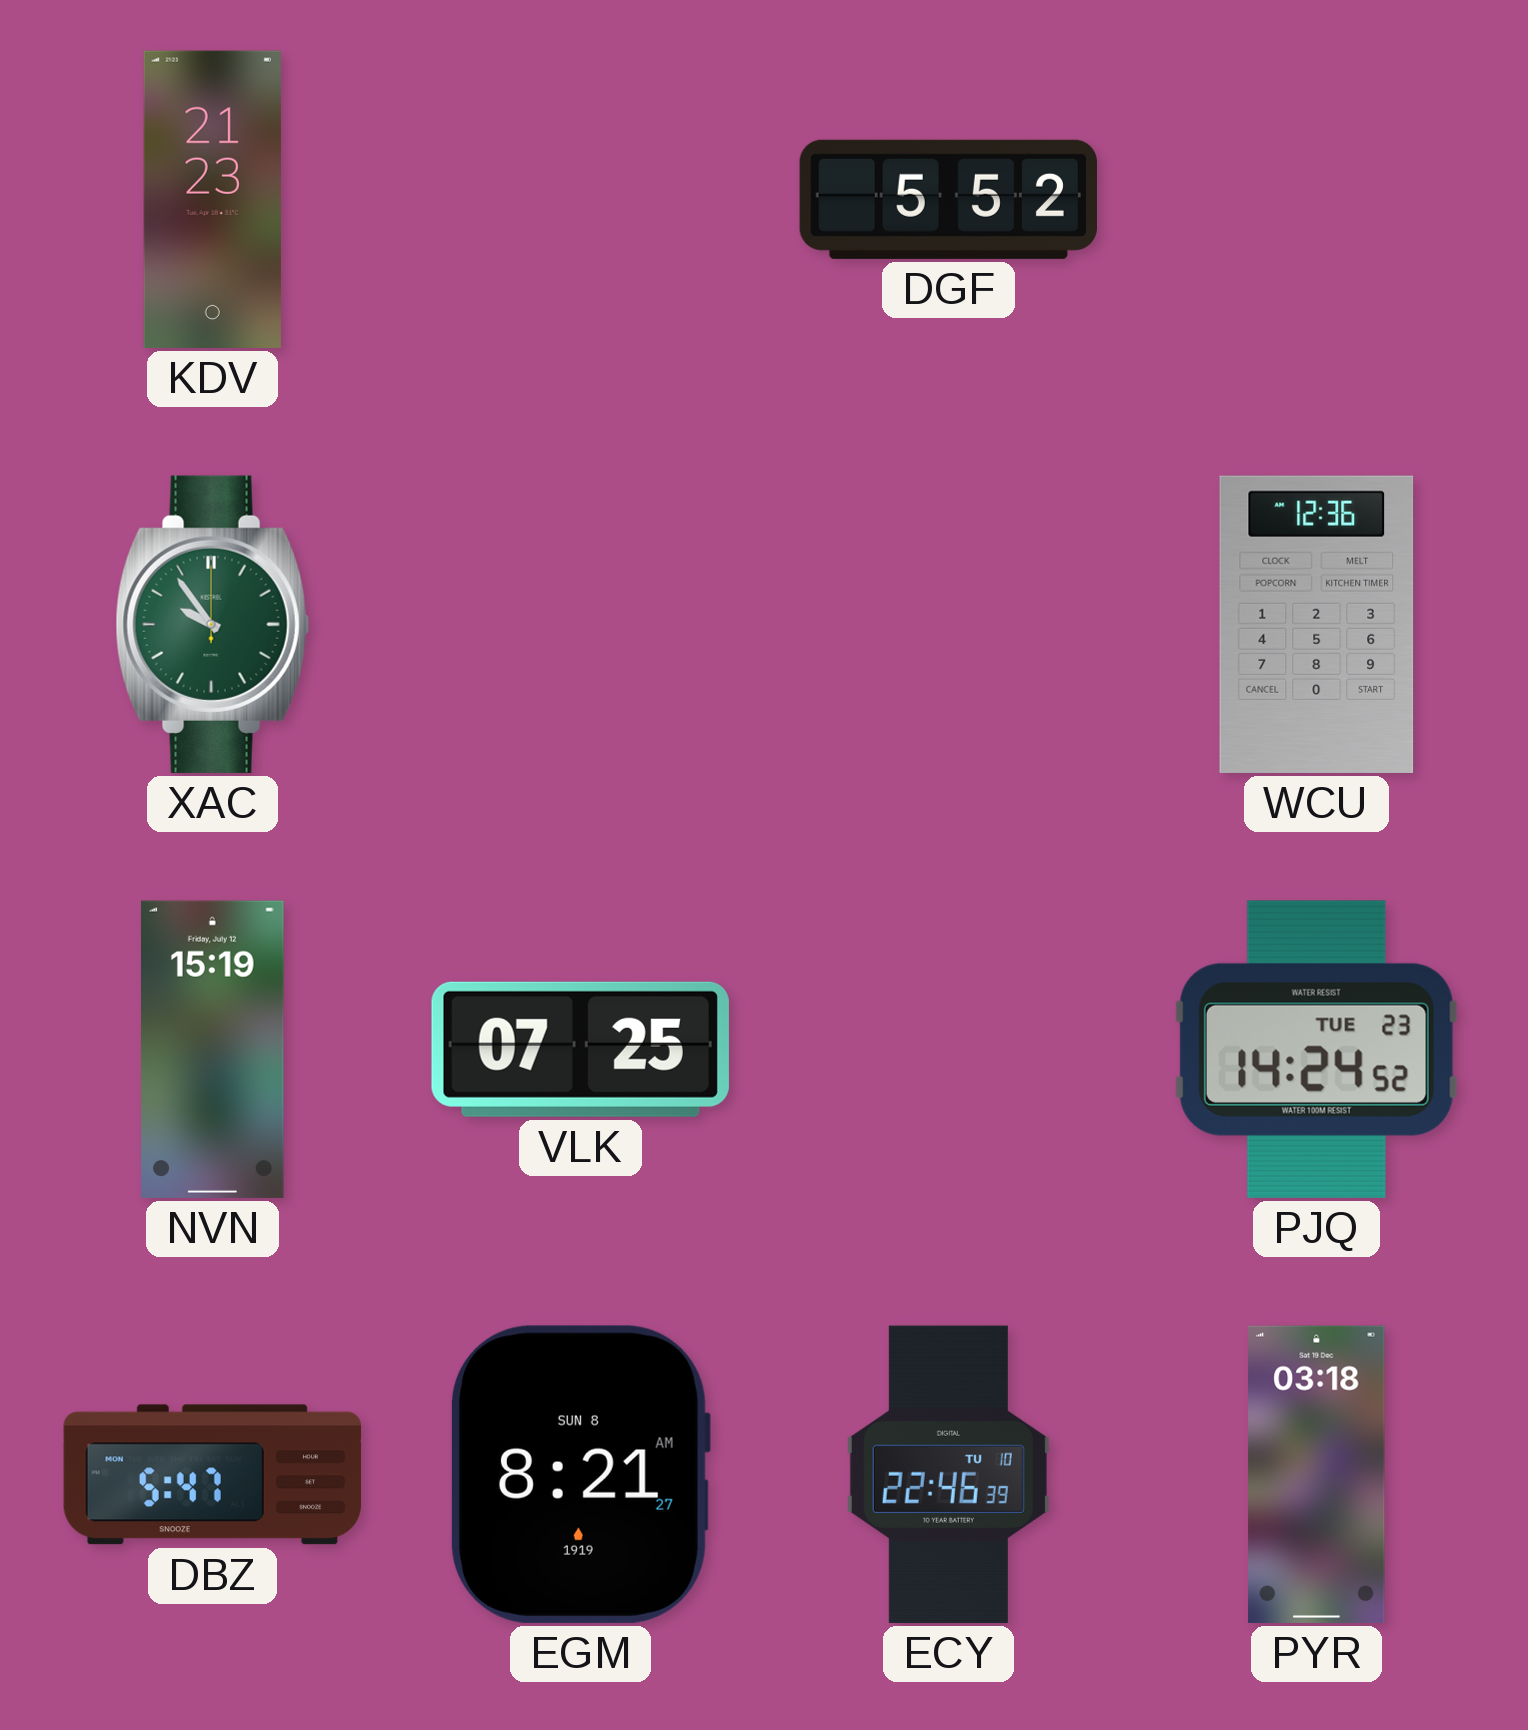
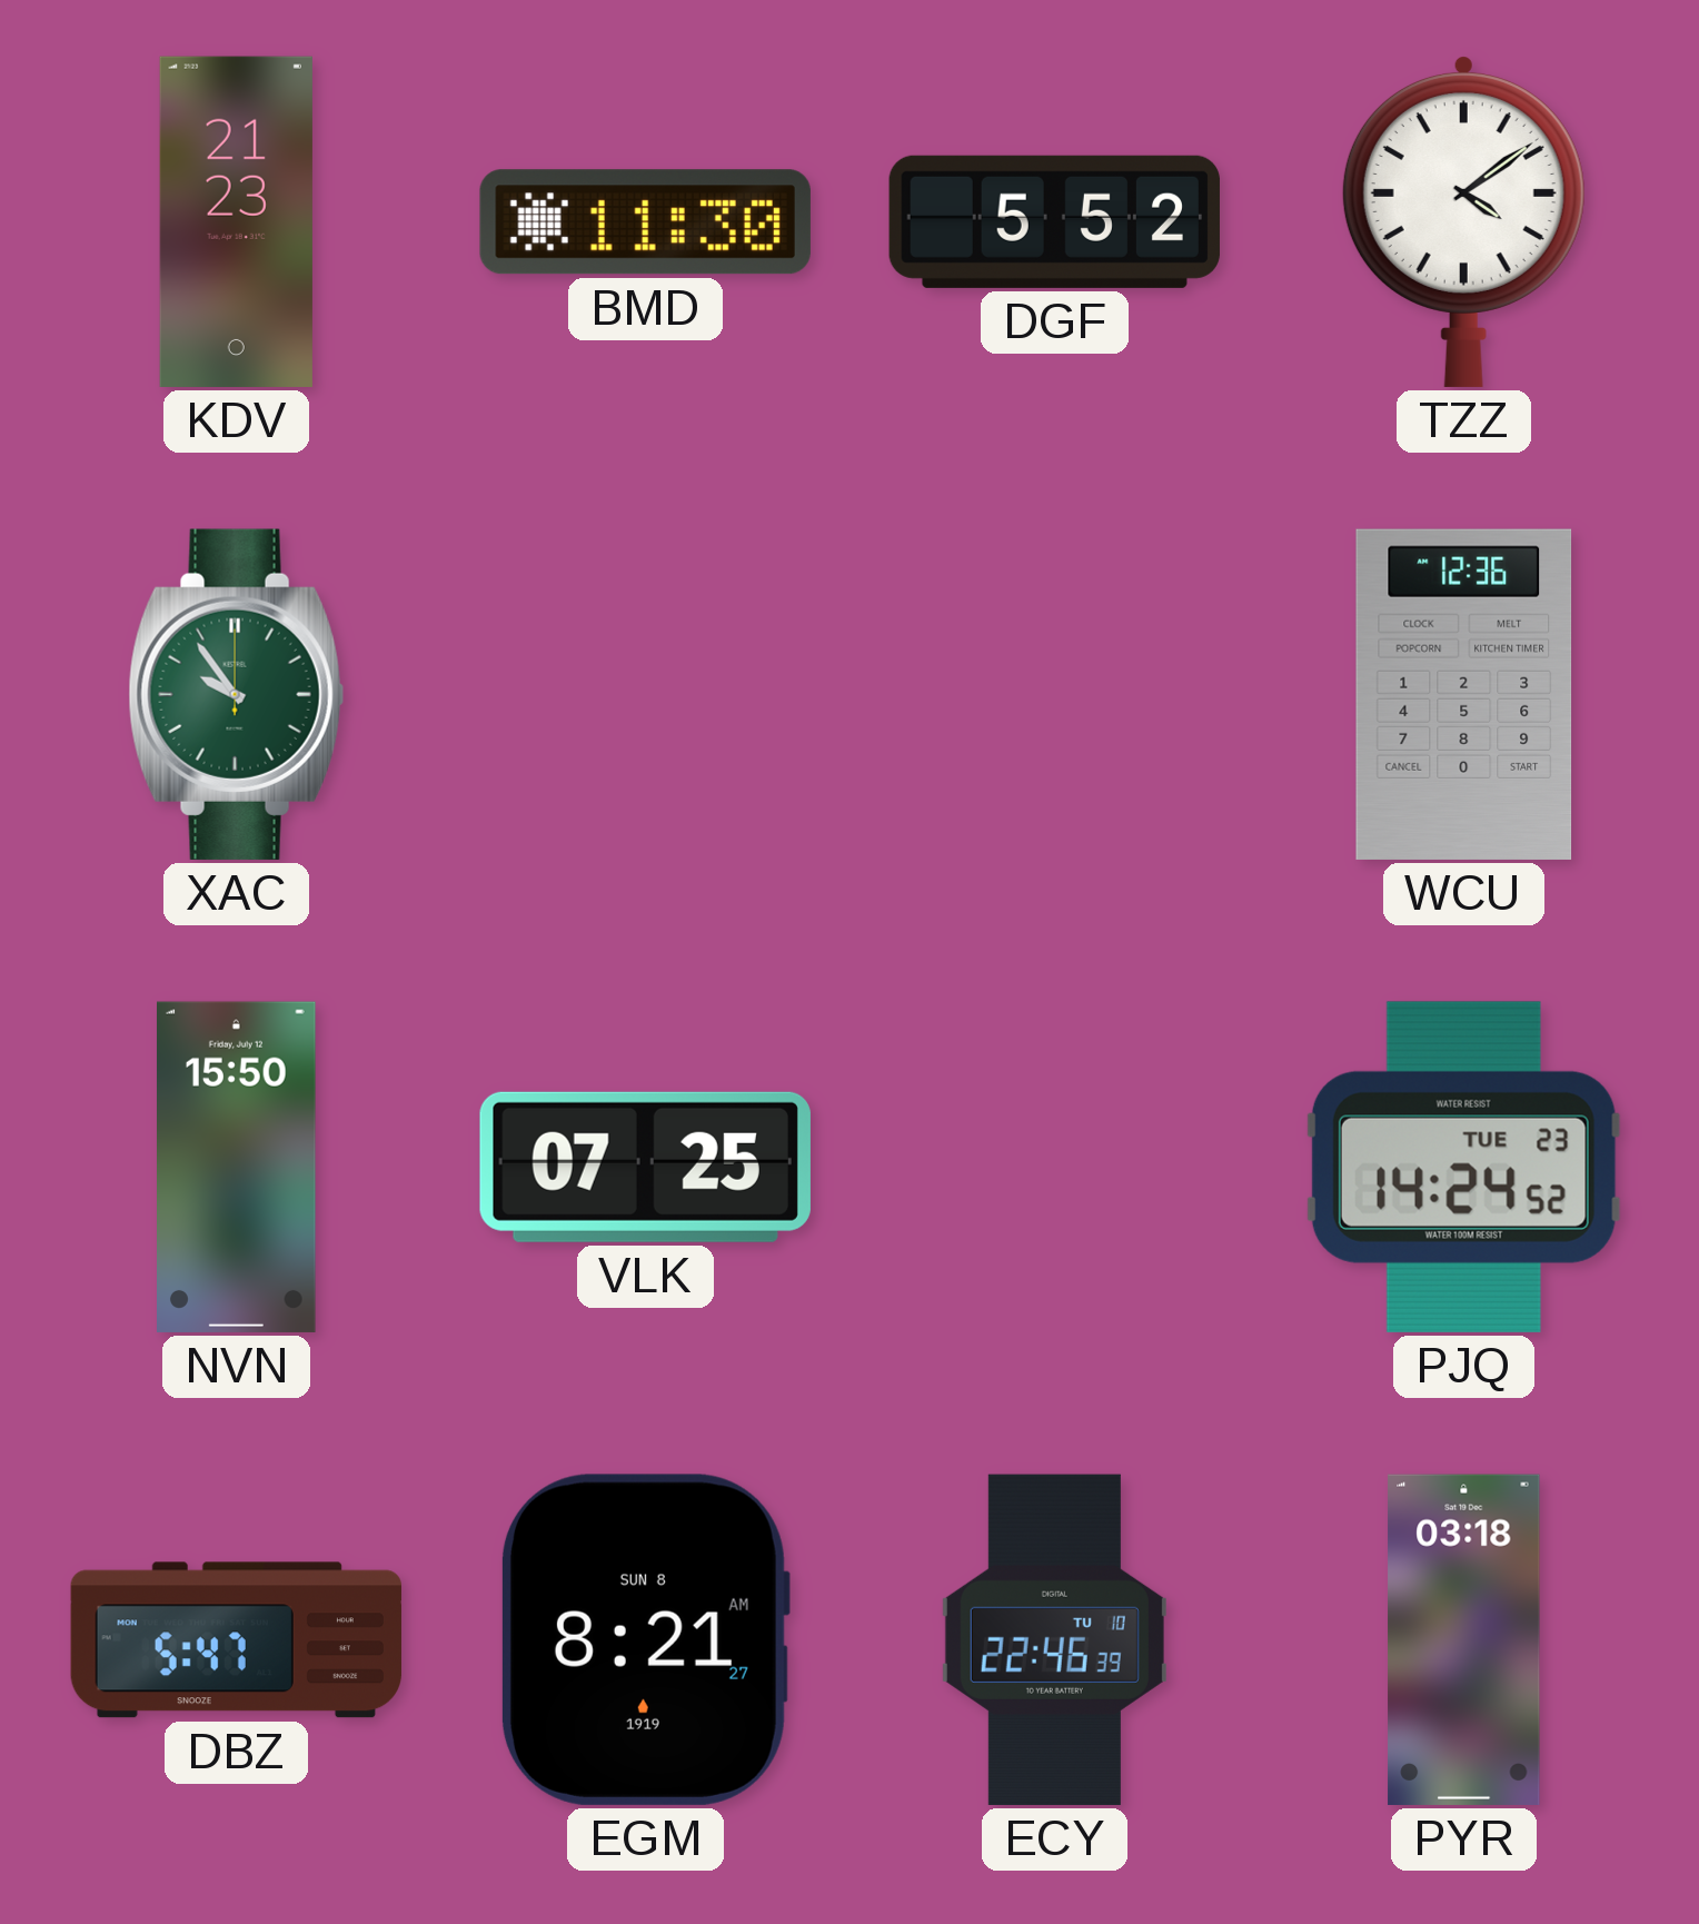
BMD: none -> 11:30 (645, 222)
TZZ: none -> 4:09 (1463, 222)
NVN: 15:19 -> 15:50 (237, 1167)
